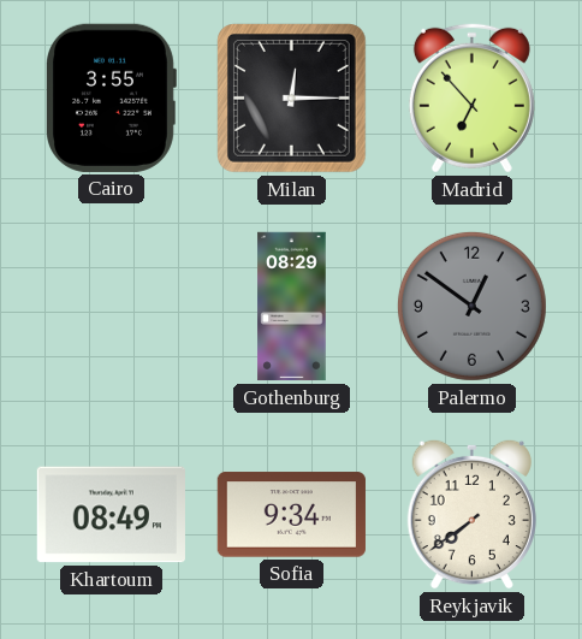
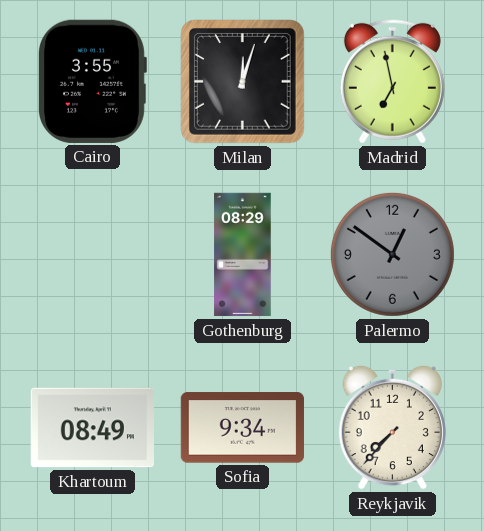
Milan: 12:15 -> 12:03 (243, 82)
Madrid: 6:53 -> 6:58 (392, 81)
Reykjavik: 7:39 -> 7:37 (392, 427)
